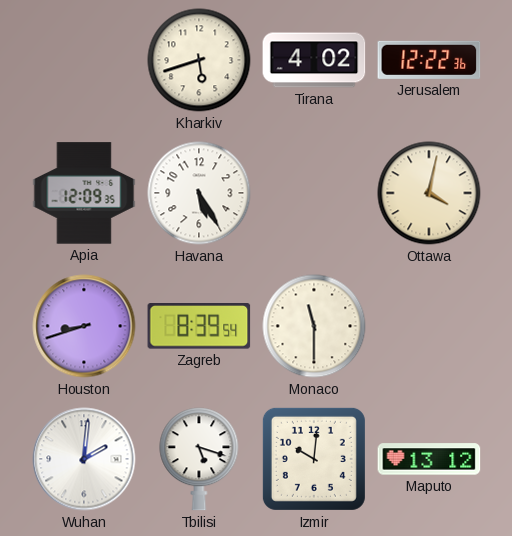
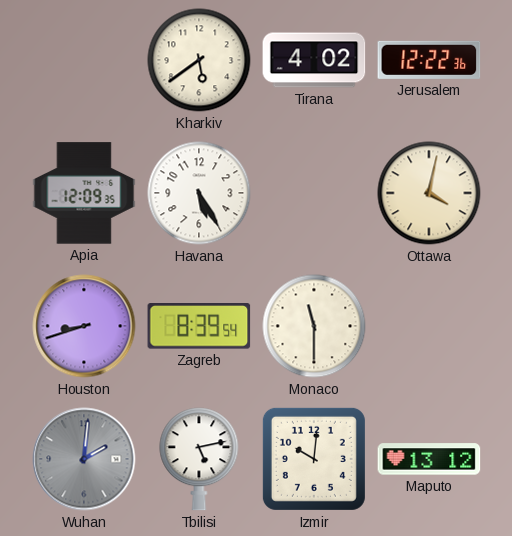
Kharkiv: 5:42 -> 5:39 (199, 60)
Wuhan dial: white -> grey (84, 459)
Tbilisi: 5:18 -> 5:13 (199, 459)
